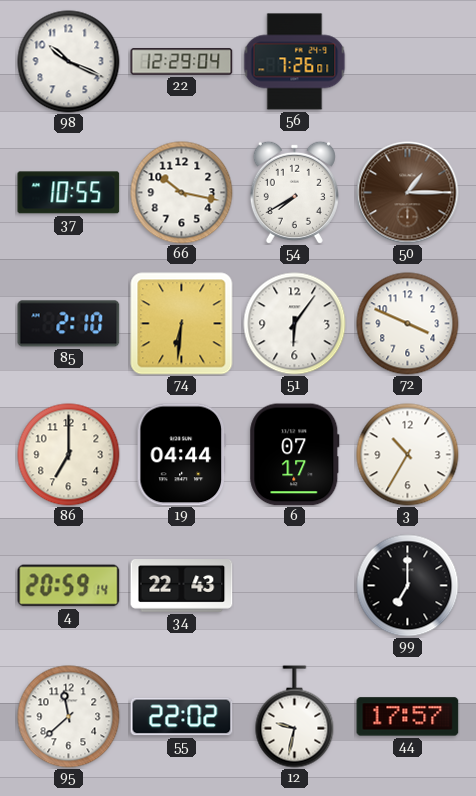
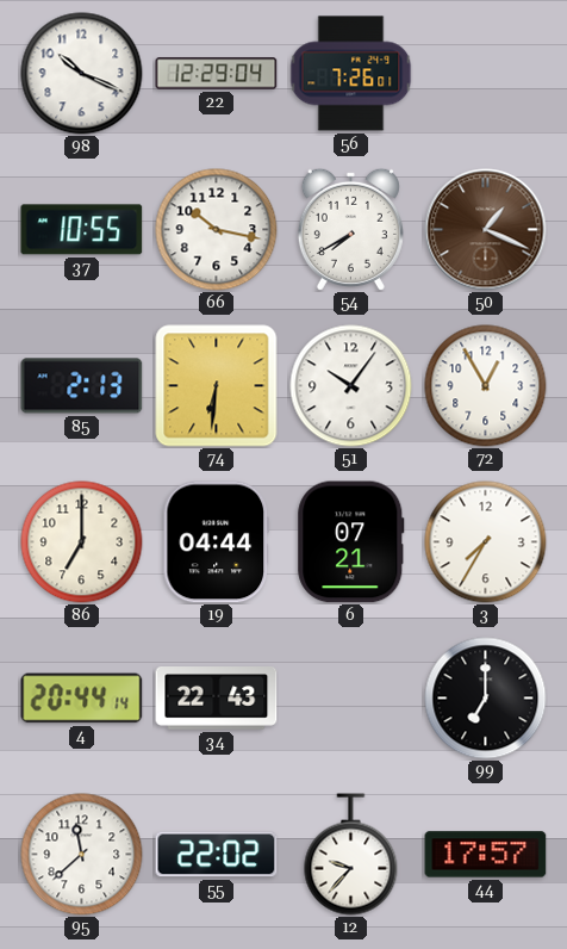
50: 1:15 -> 1:19 (486, 230)
85: 2:10 -> 2:13 (82, 386)
51: 6:06 -> 10:06 (351, 386)
72: 3:49 -> 12:55 (486, 386)
6: 07:17 -> 07:21 (351, 542)
3: 10:35 -> 7:35 (486, 542)
4: 20:59 -> 20:44 (82, 699)
12: 9:32 -> 9:37 (351, 855)
